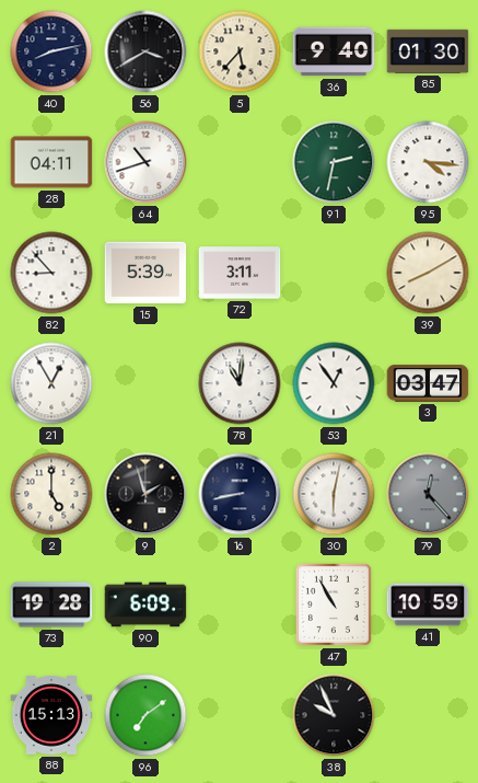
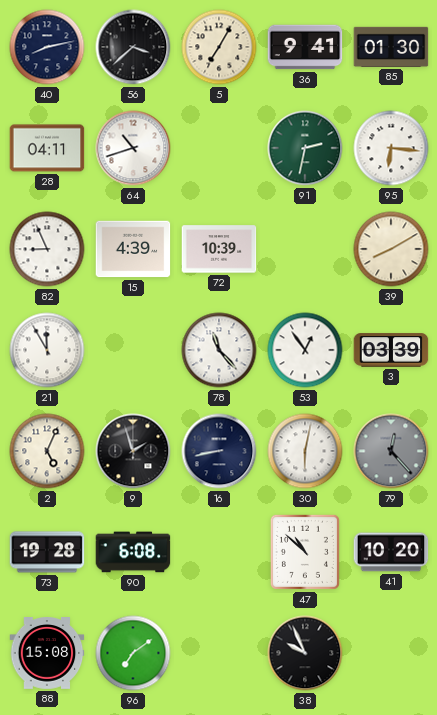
56: 3:40 -> 3:38 (133, 47)
5: 5:37 -> 7:05 (219, 47)
36: 9:40 -> 9:41 (305, 47)
95: 4:16 -> 6:16 (391, 148)
82: 8:53 -> 8:56 (47, 249)
15: 5:39 -> 4:39 (133, 249)
72: 3:11 -> 10:39 (219, 249)
21: 12:55 -> 11:55 (47, 350)
78: 11:01 -> 11:23 (219, 350)
3: 03:47 -> 03:39 (391, 350)
2: 5:00 -> 5:04 (47, 451)
90: 6:09 -> 6:08 (133, 552)
47: 10:55 -> 10:52 (305, 552)
41: 10:59 -> 10:20 (391, 552)
88: 15:13 -> 15:08 (47, 654)
